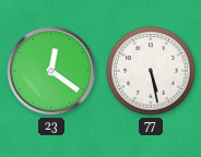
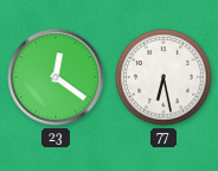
77: 5:28 -> 6:28 (163, 77)
